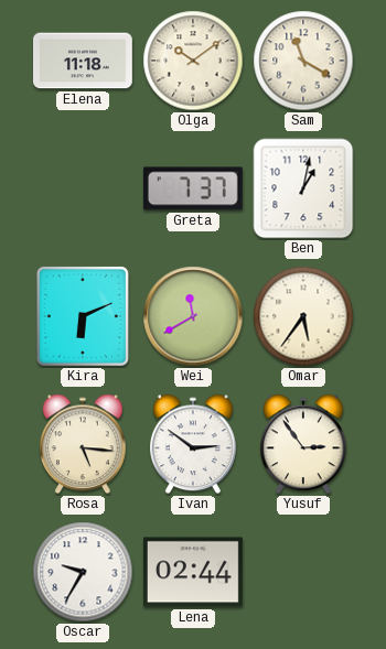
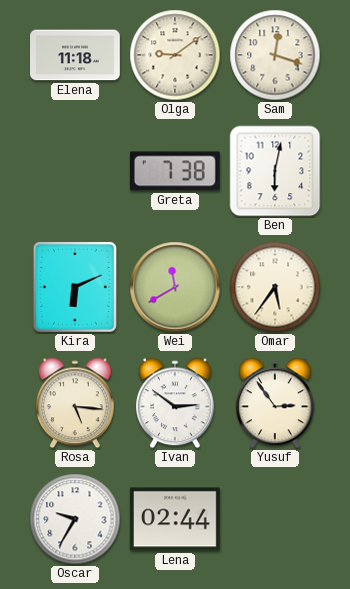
Olga: 10:09 -> 9:09 (175, 55)
Sam: 11:20 -> 12:18 (275, 55)
Greta: 7:37 -> 7:38 (175, 171)
Ben: 1:02 -> 6:02 (275, 171)
